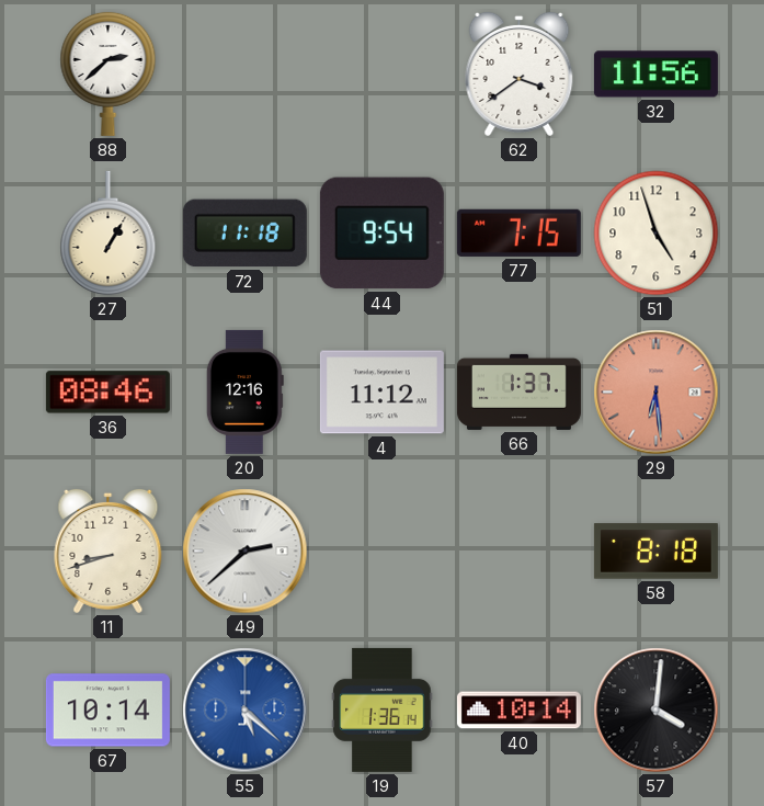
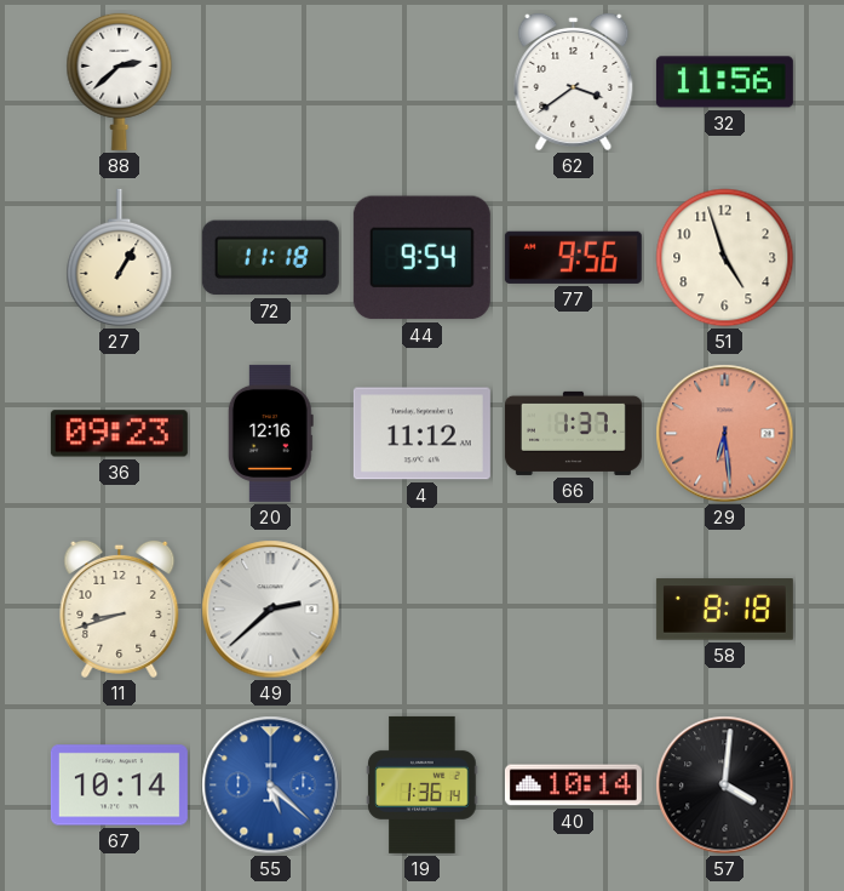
77: 7:15 -> 9:56 (573, 257)
36: 08:46 -> 09:23 (119, 434)
